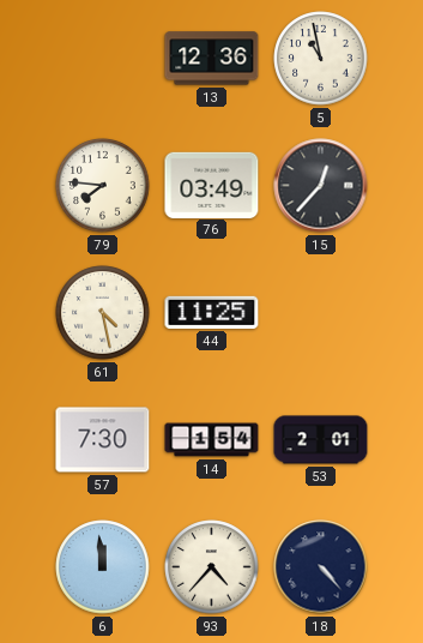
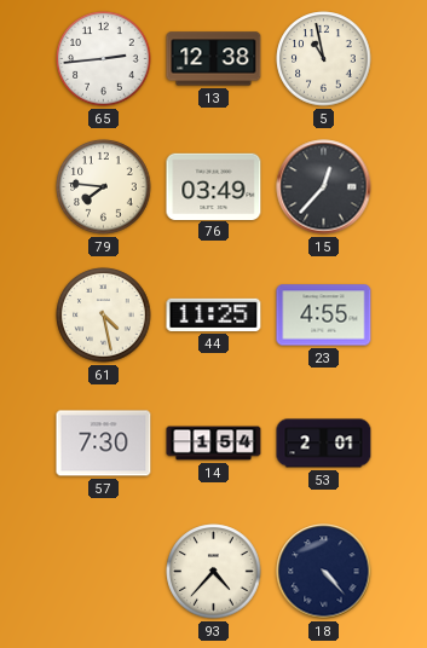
65: none -> 2:44 (104, 59)
13: 12:36 -> 12:38 (214, 59)
23: none -> 4:55 (324, 316)
6: 11:59 -> none (103, 567)
